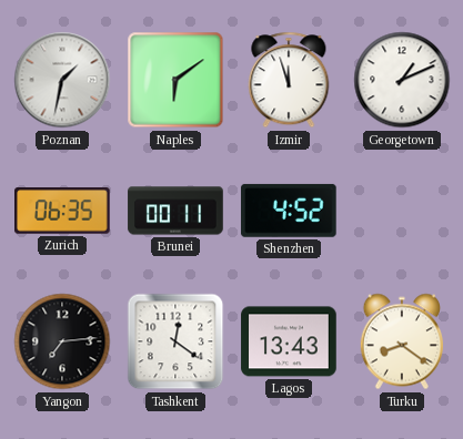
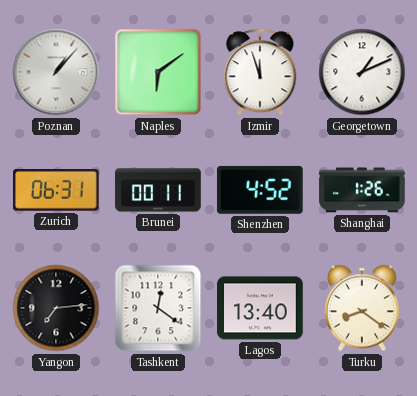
Poznan: 1:32 -> 1:07 (56, 72)
Zurich: 06:35 -> 06:31 (57, 190)
Shanghai: none -> 1:26 (362, 190)
Lagos: 13:43 -> 13:40 (260, 308)
